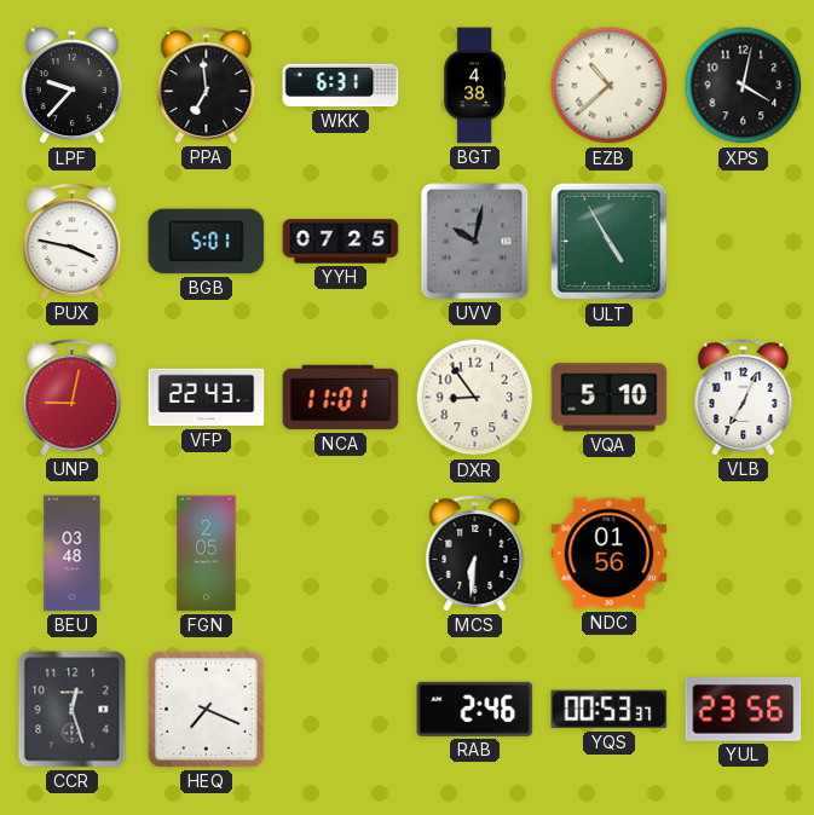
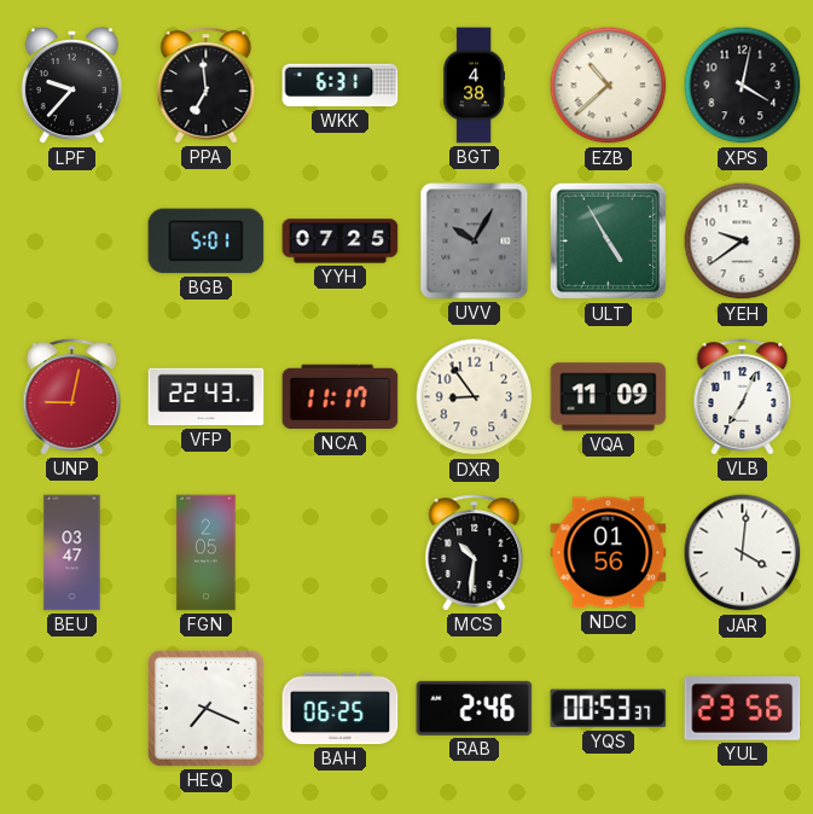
PUX: 3:47 -> none (73, 242)
UVV: 10:02 -> 10:05 (475, 242)
YEH: none -> 9:39 (743, 242)
NCA: 11:01 -> 11:17 (341, 397)
VQA: 5:10 -> 11:09 (609, 397)
BEU: 03:48 -> 03:47 (72, 553)
MCS: 6:31 -> 10:31 (475, 553)
JAR: none -> 4:01 (743, 553)
CCR: 12:27 -> none (73, 710)
BAH: none -> 06:25 (341, 709)
